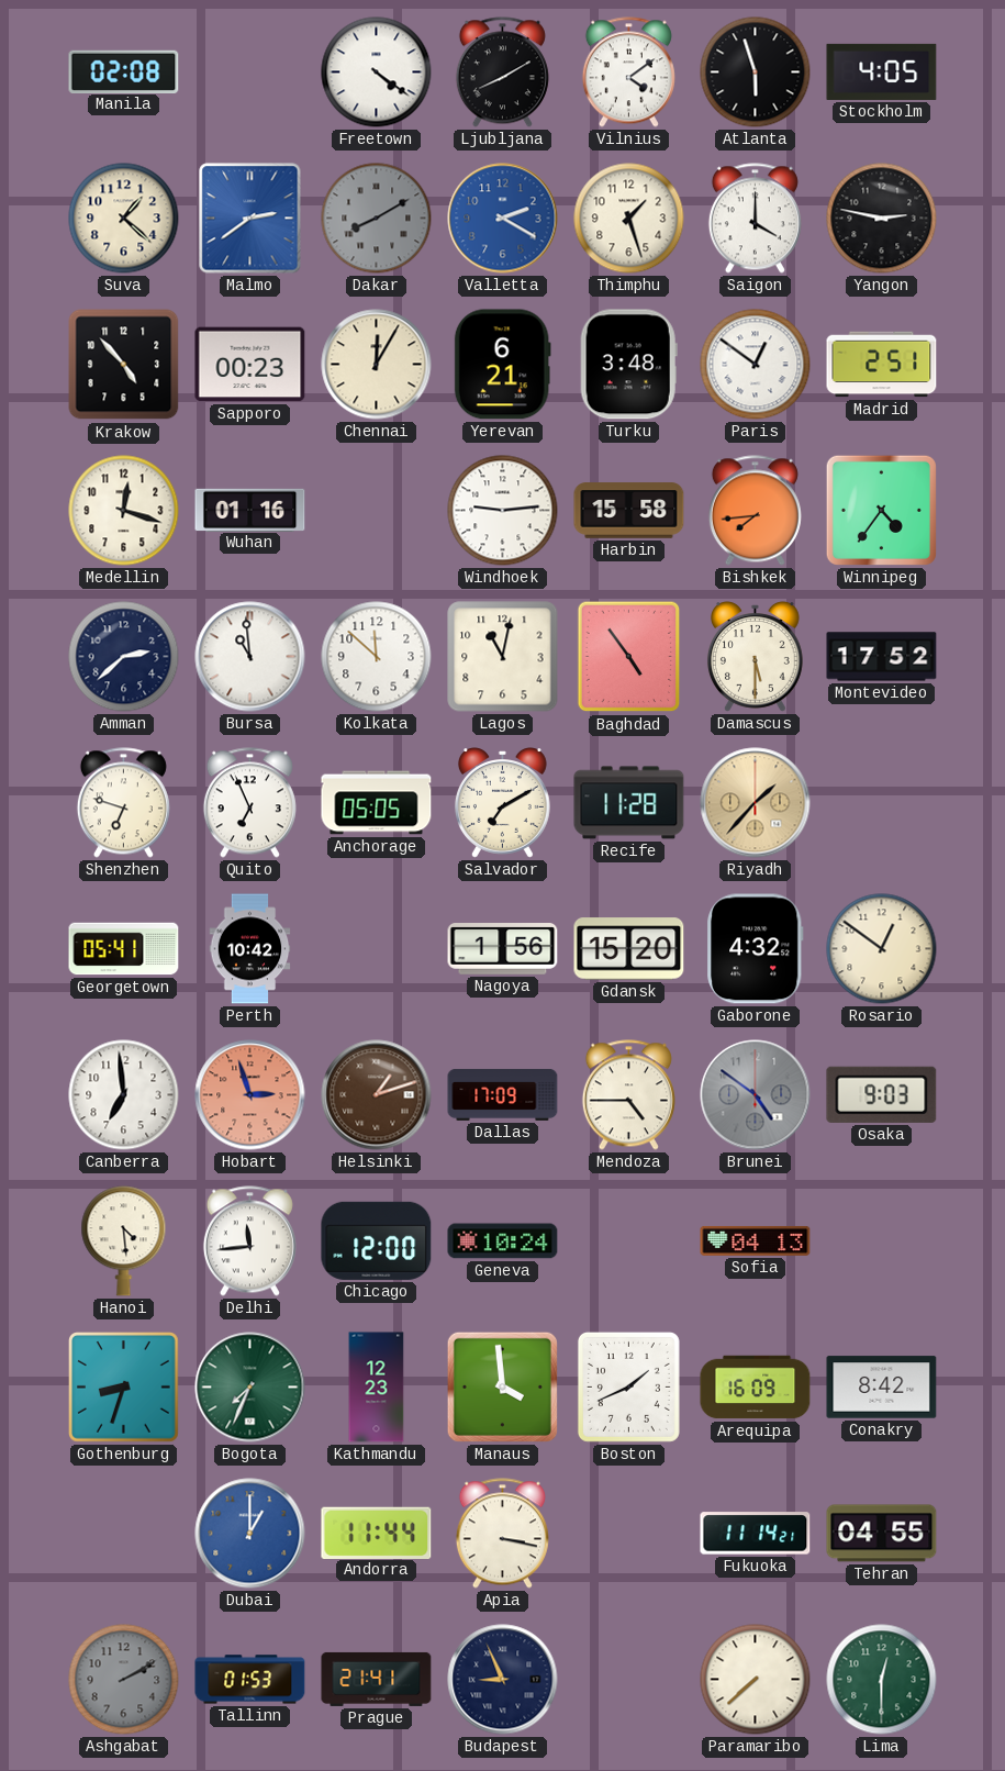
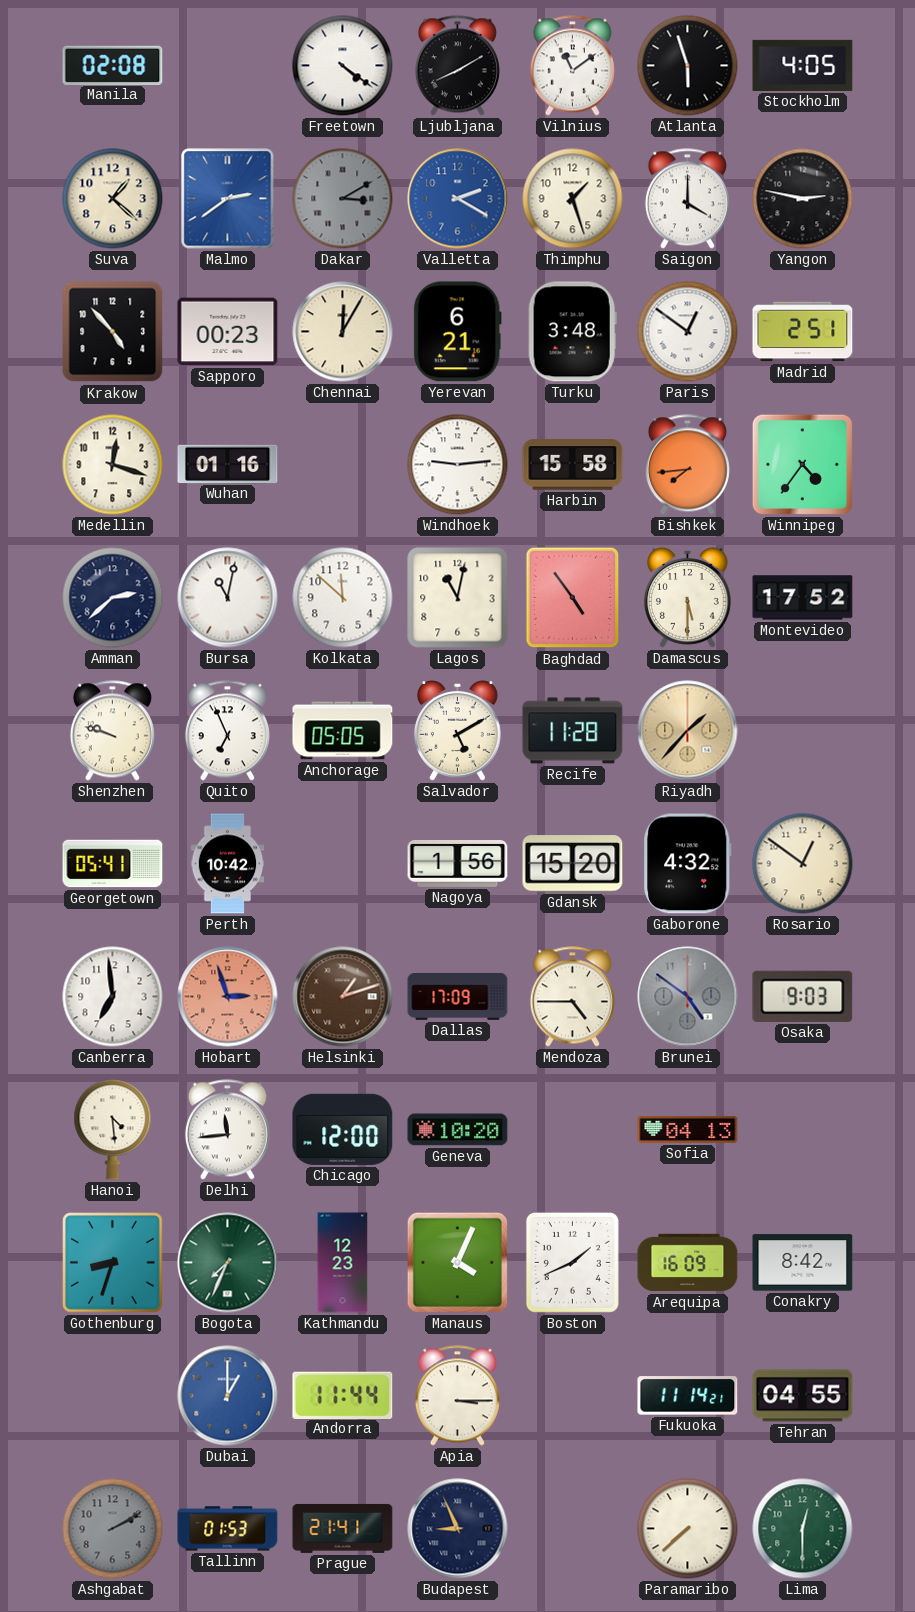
Vilnius: 4:09 -> 11:09 (572, 66)
Dakar: 8:10 -> 3:10 (343, 199)
Bursa: 10:59 -> 11:02 (228, 598)
Shenzhen: 6:48 -> 9:48 (112, 731)
Salvador: 7:10 -> 5:10 (457, 731)
Geneva: 10:24 -> 10:20 (458, 1130)
Manaus: 3:59 -> 4:04 (457, 1262)
Apia: 3:17 -> 3:15 (457, 1396)
